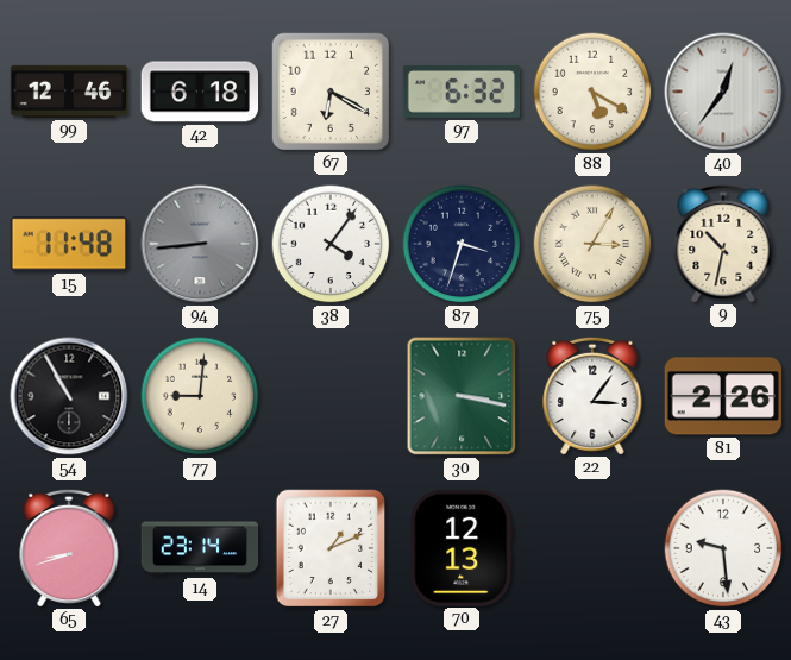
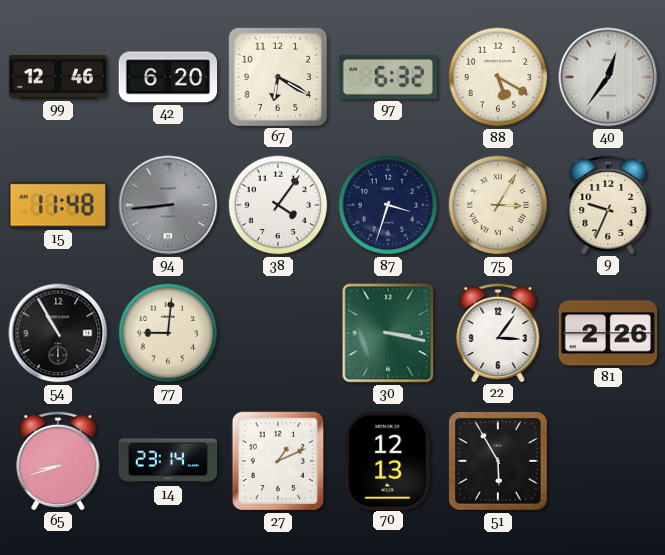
42: 6:18 -> 6:20 (168, 77)
9: 10:32 -> 9:34 (608, 204)
51: none -> 5:55 (499, 462)
43: 9:29 -> none (723, 548)
